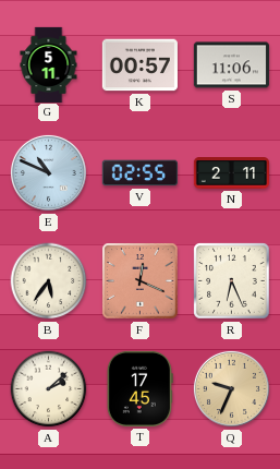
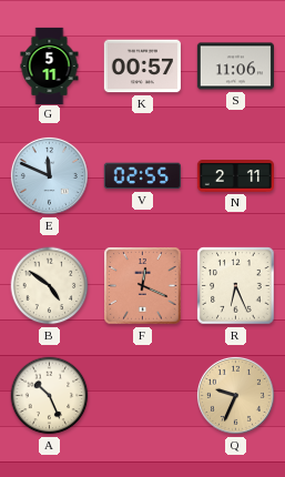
E: 10:49 -> 11:49 (49, 175)
B: 5:36 -> 4:51 (50, 286)
A: 2:08 -> 10:26 (50, 396)
T: 17:45 -> none (139, 388)
